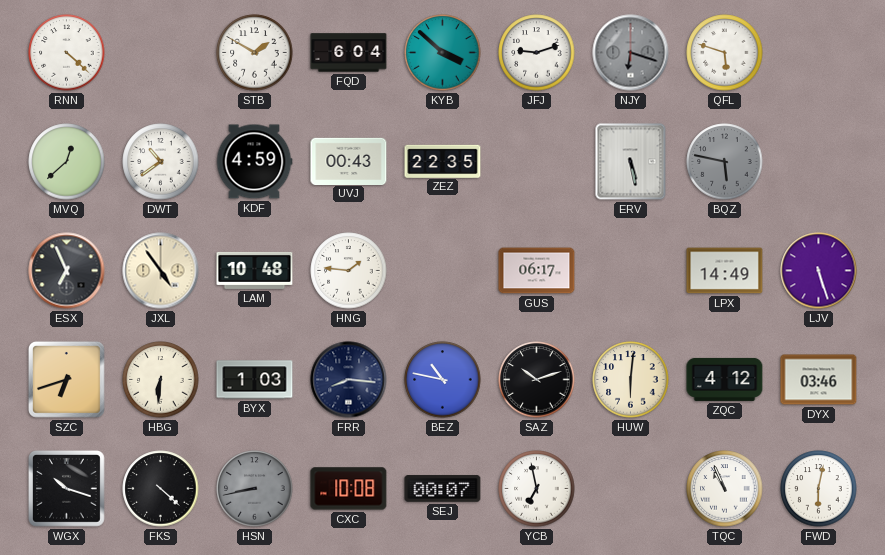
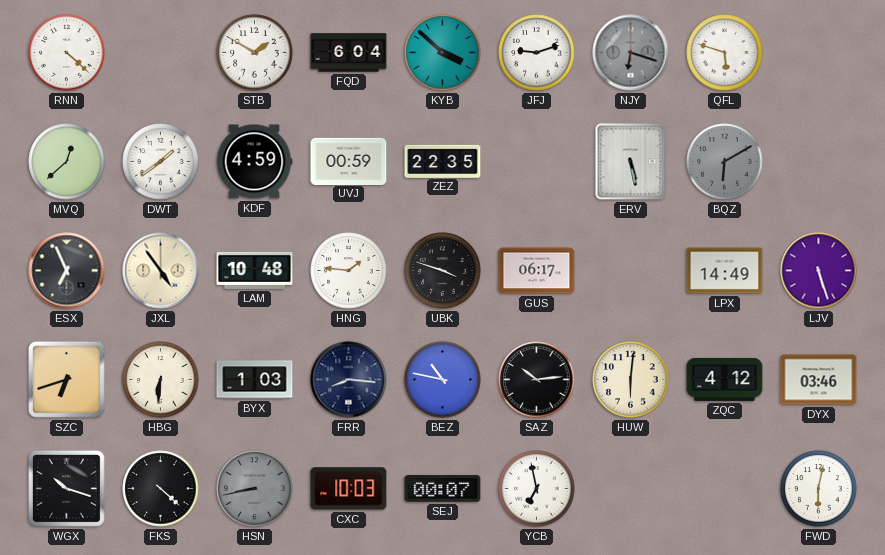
DWT: 10:39 -> 1:39 (161, 162)
UVJ: 00:43 -> 00:59 (349, 161)
BQZ: 5:47 -> 6:10 (725, 162)
UBK: none -> 3:48 (443, 271)
SAZ: 10:12 -> 10:14 (537, 380)
CXC: 10:08 -> 10:03 (349, 489)
TQC: 10:56 -> none (725, 489)
